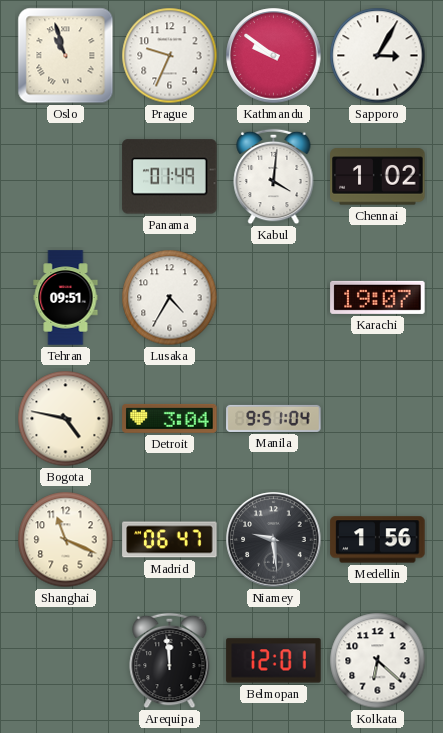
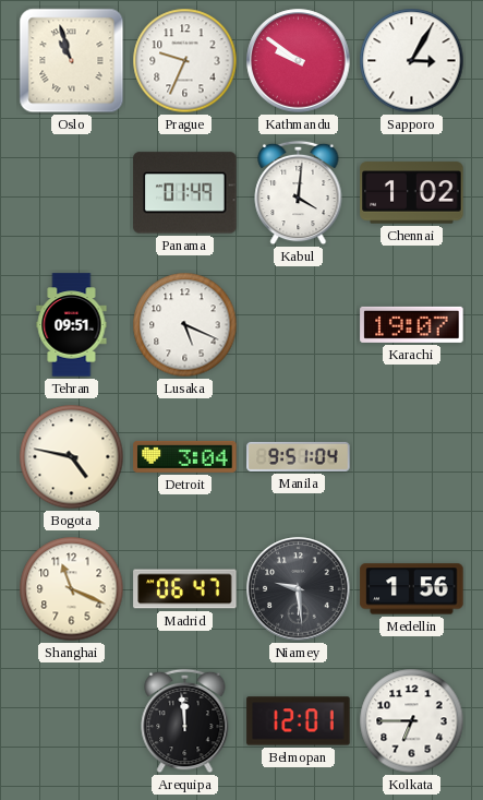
Lusaka: 4:35 -> 5:19 (185, 325)
Kolkata: 6:22 -> 6:45 (412, 721)
